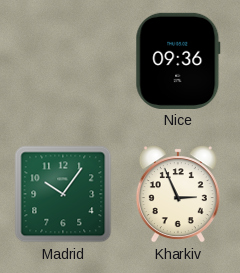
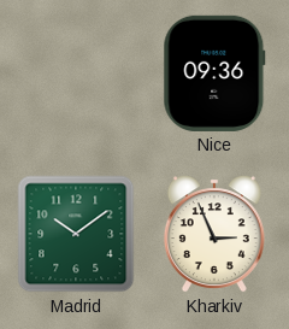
Madrid: 10:06 -> 10:09 (76, 234)
